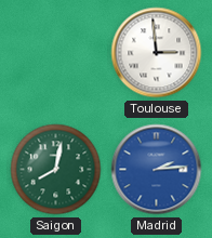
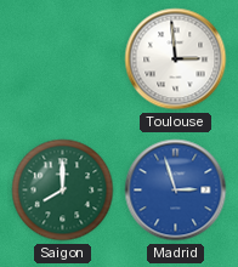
Saigon: 8:02 -> 8:00 (63, 191)
Madrid: 2:14 -> 2:57 (176, 191)
